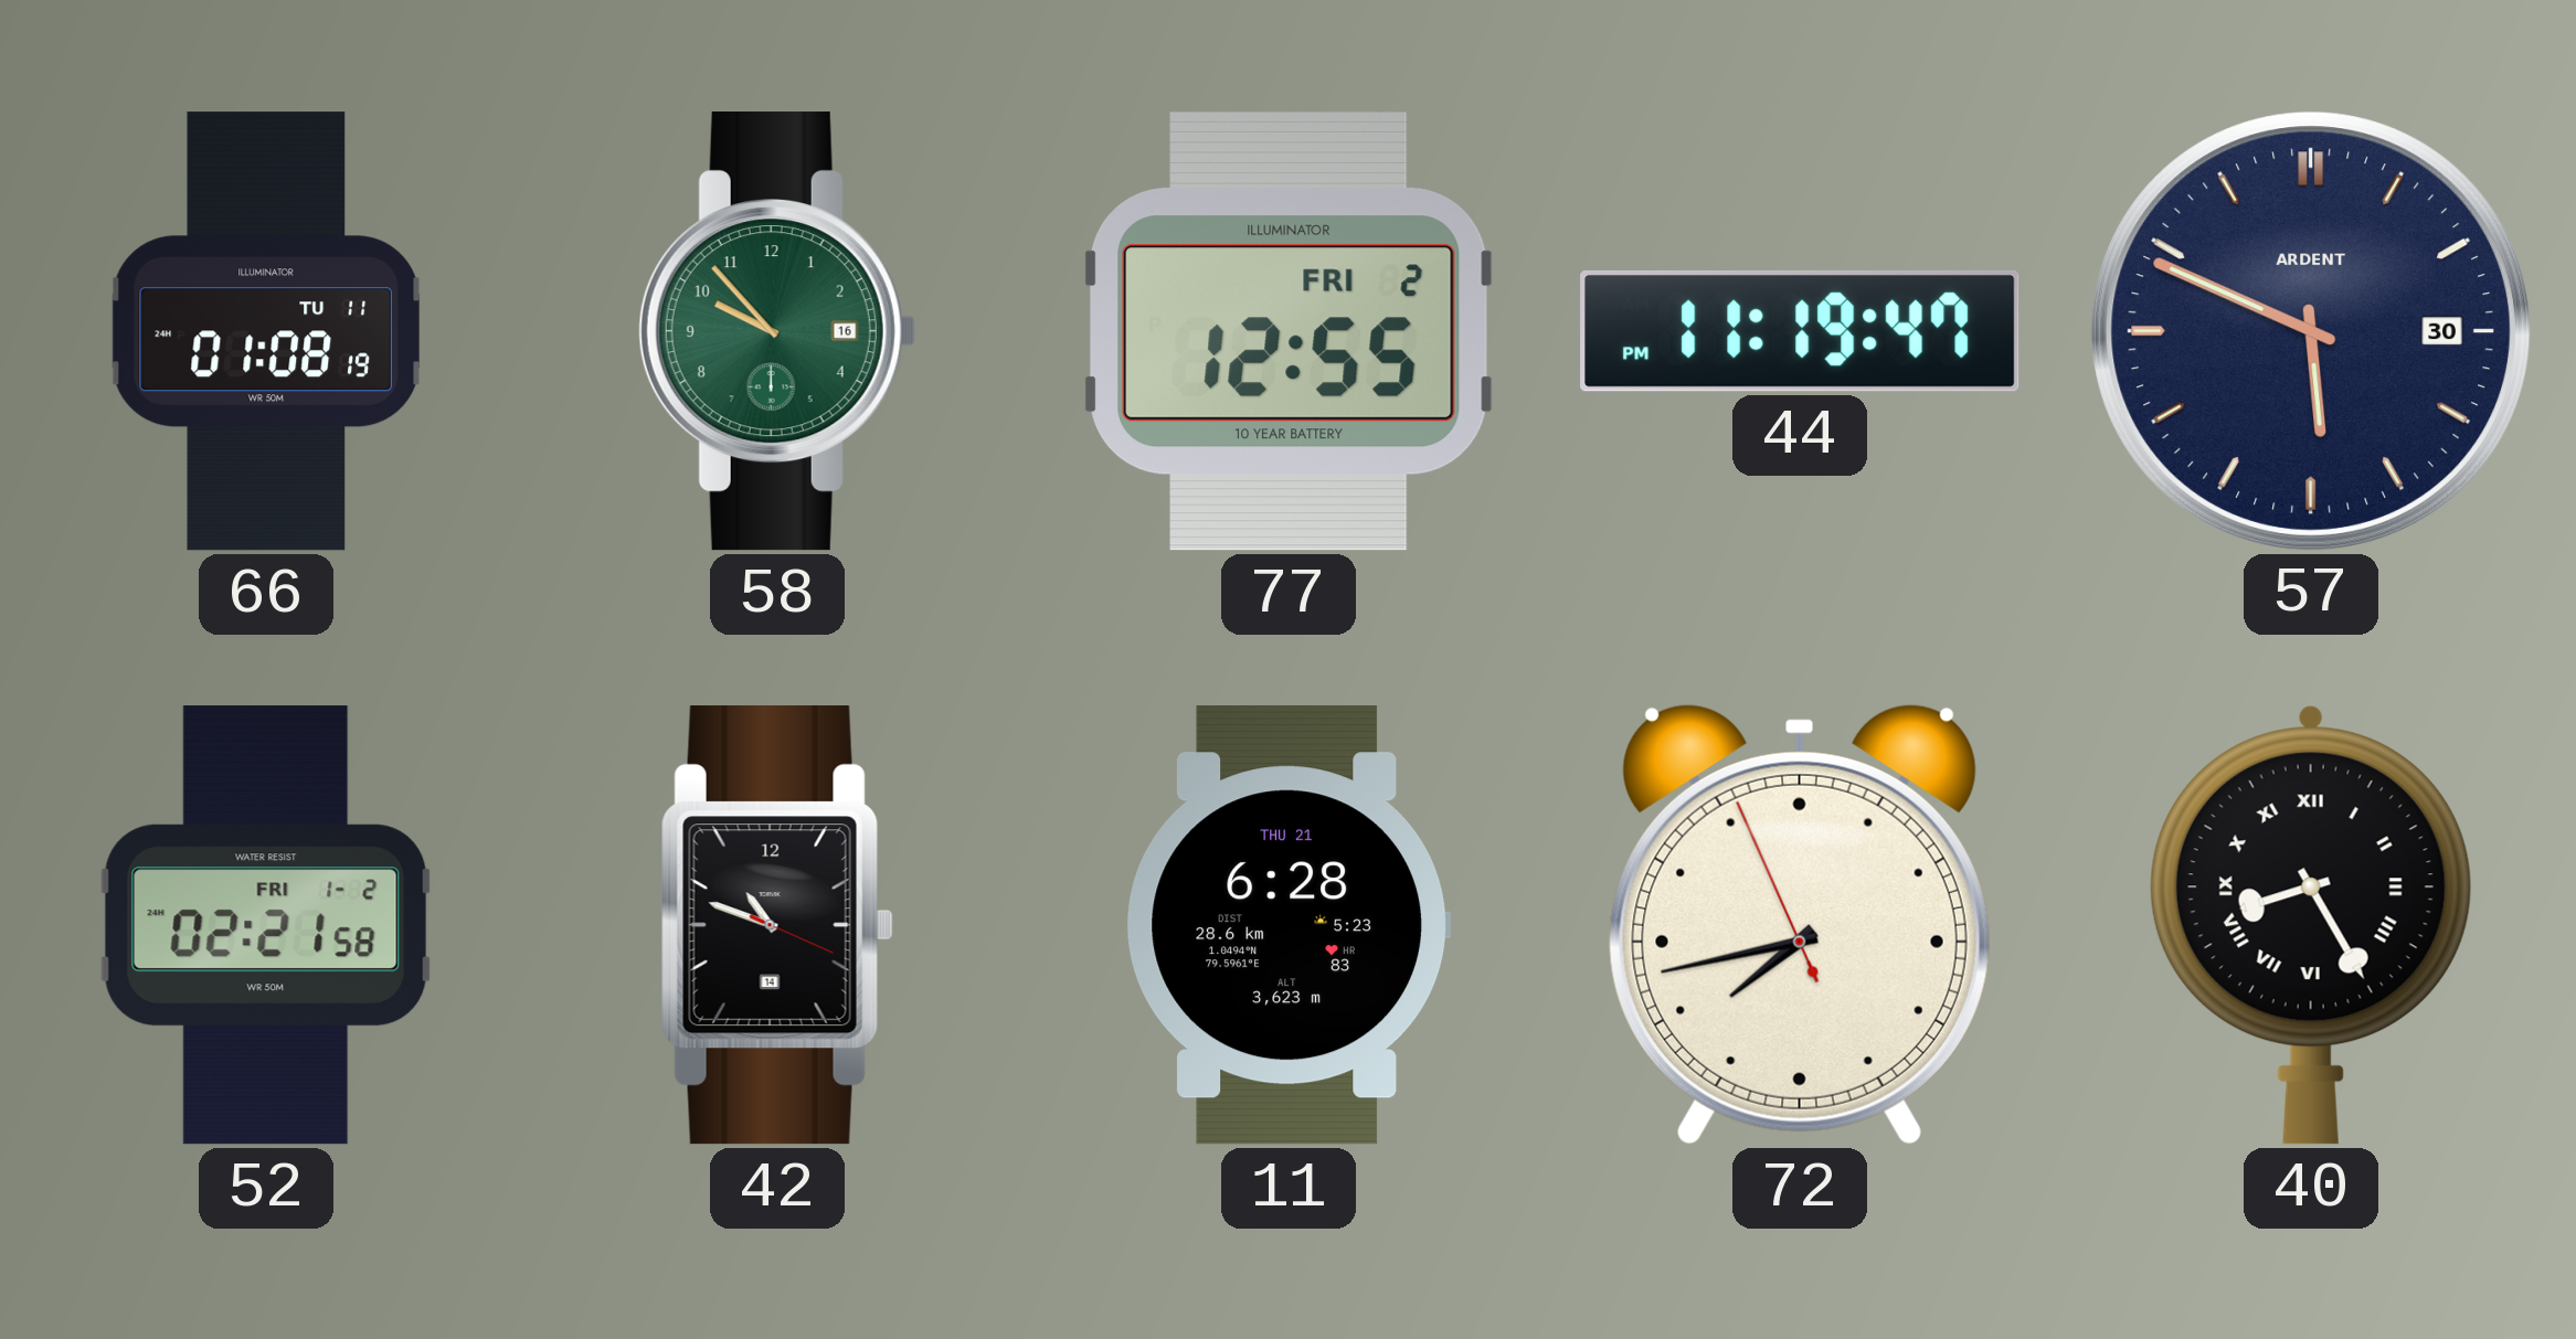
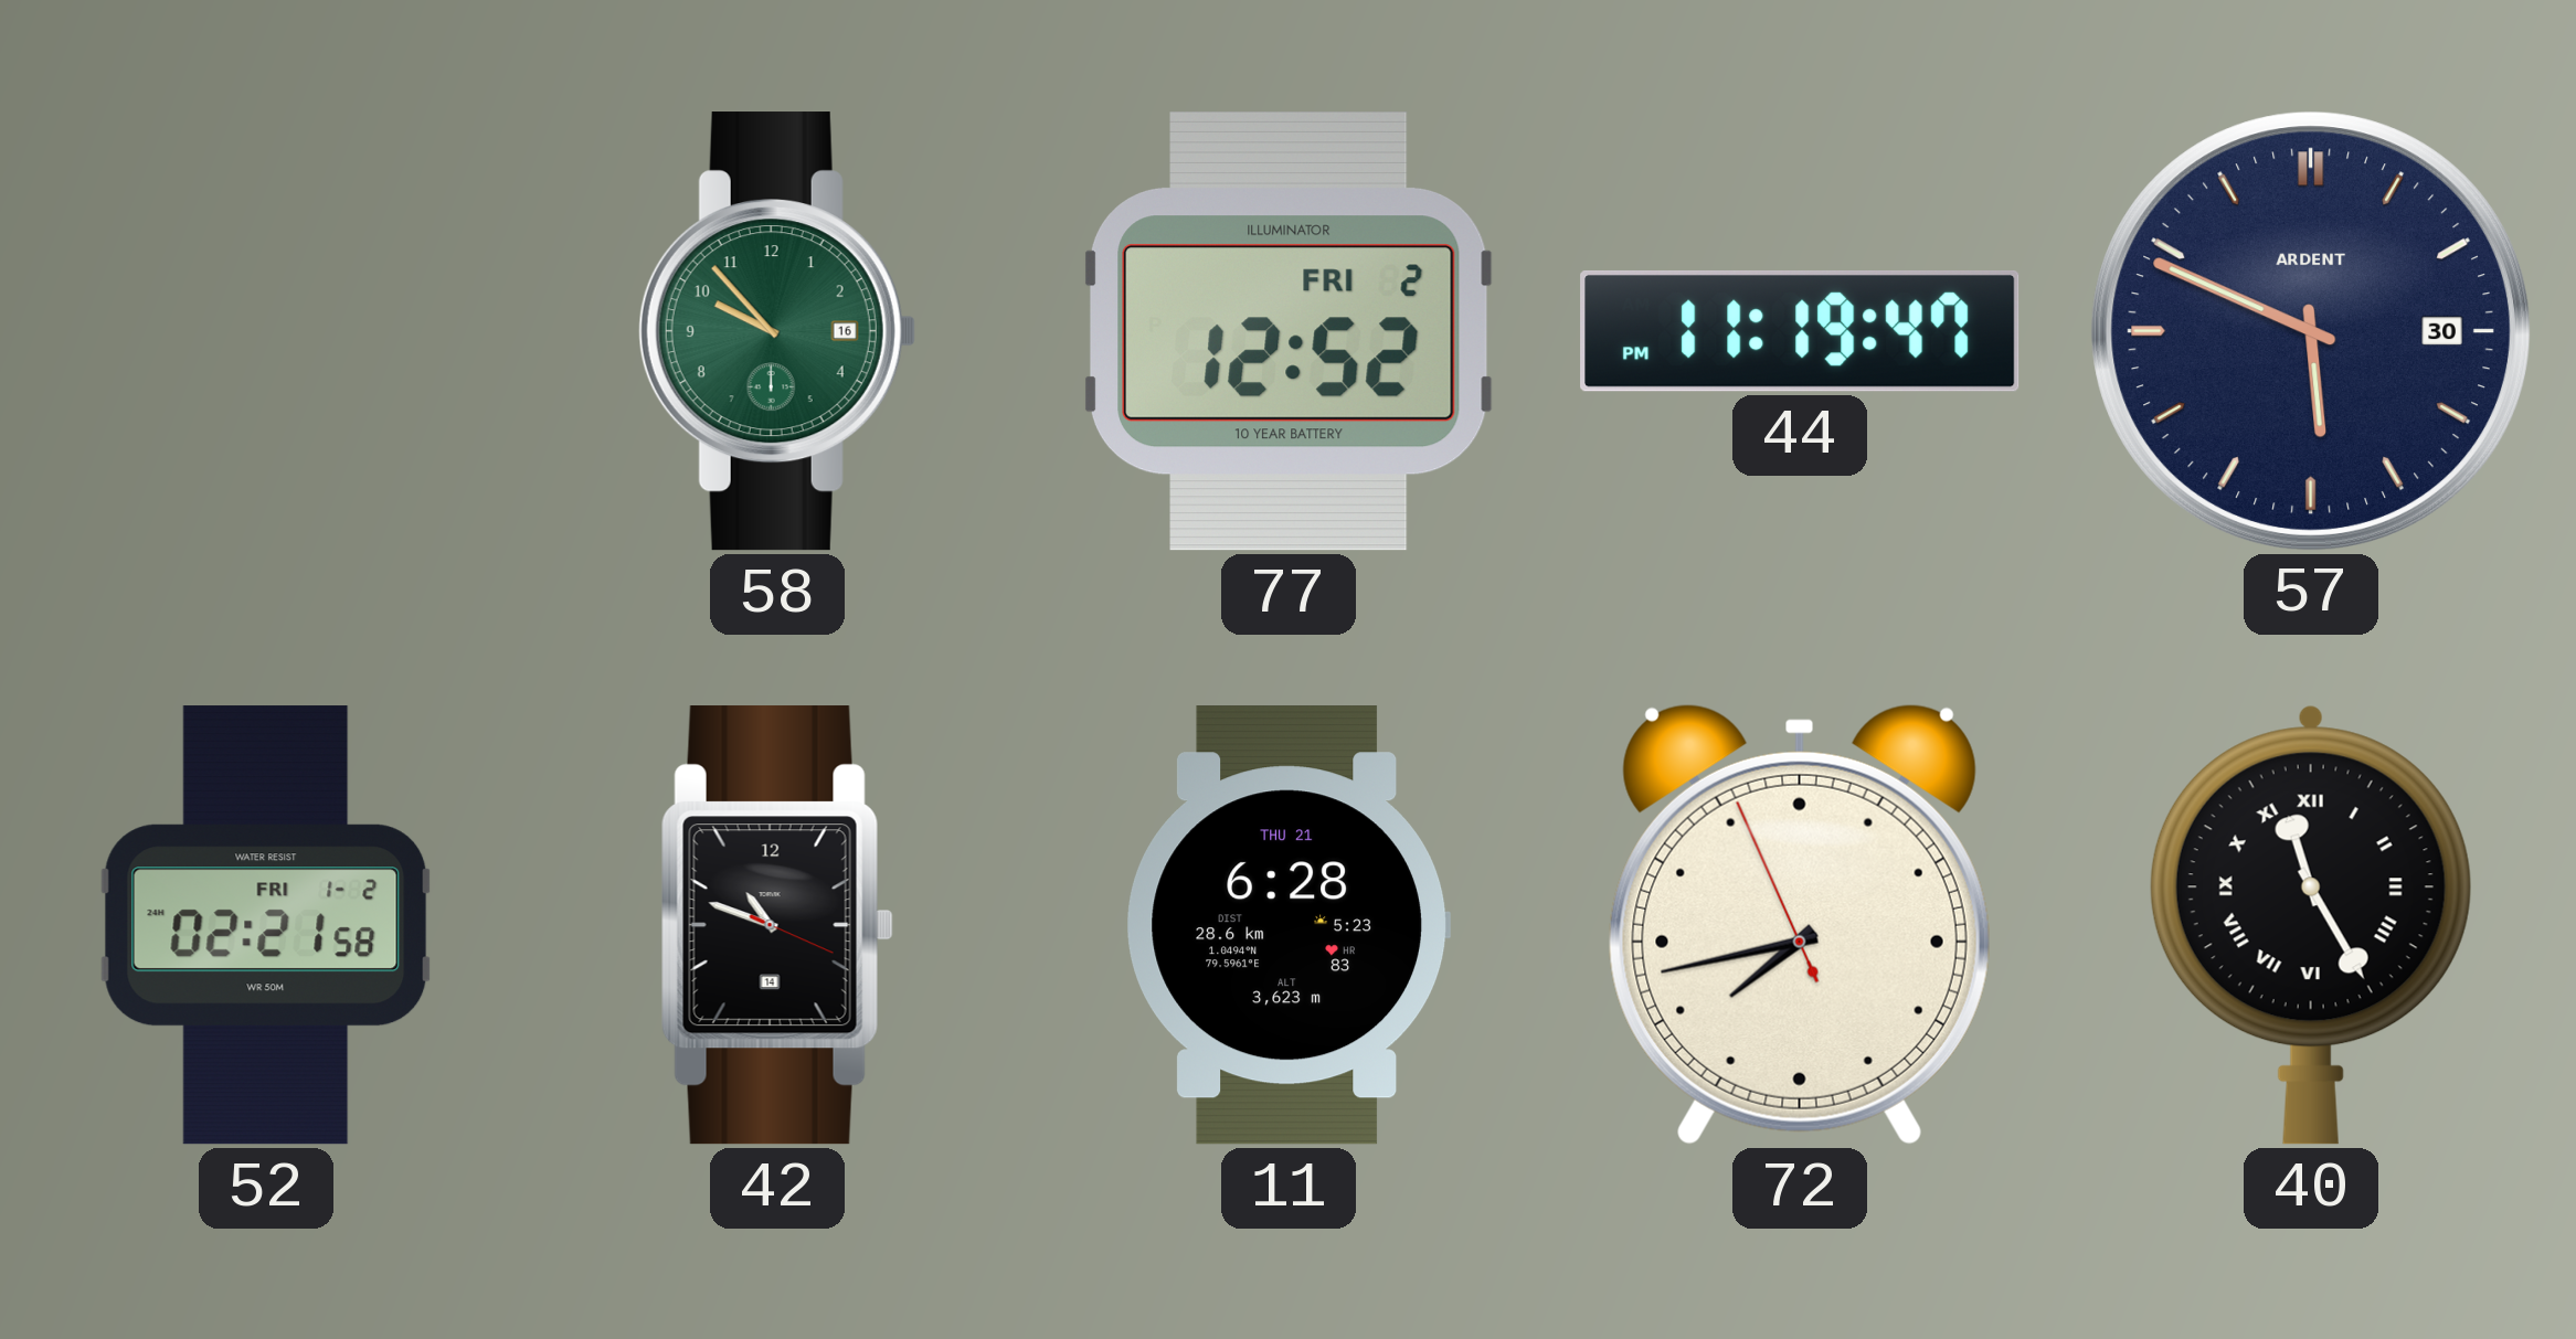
66: 01:08 -> none (265, 331)
77: 12:55 -> 12:52 (1289, 331)
40: 8:25 -> 11:25 (2311, 925)
